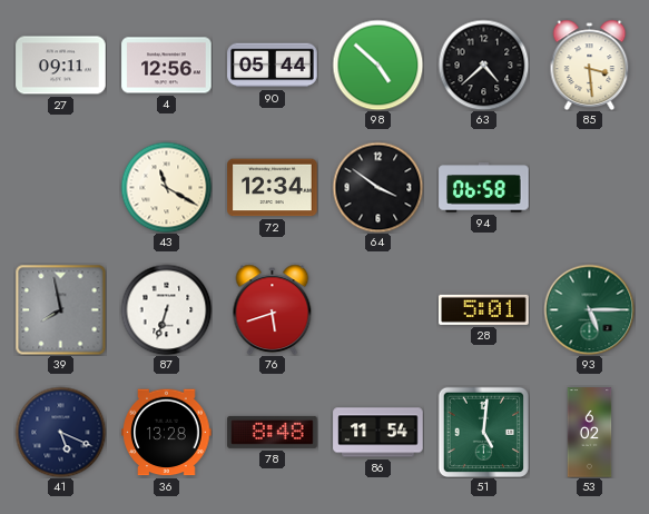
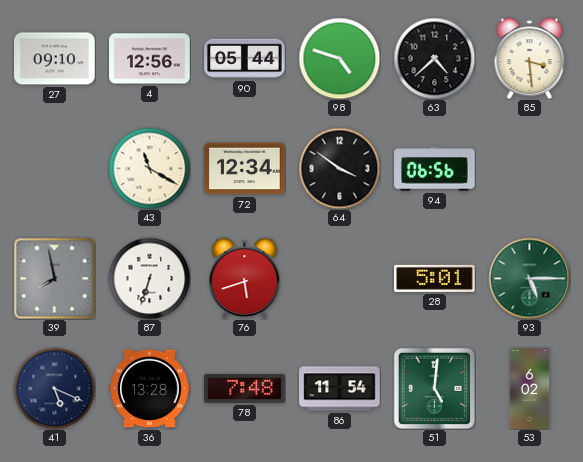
27: 09:11 -> 09:10 (55, 59)
98: 4:52 -> 4:48 (339, 58)
94: 06:58 -> 06:56 (435, 169)
78: 8:48 -> 7:48 (245, 388)
